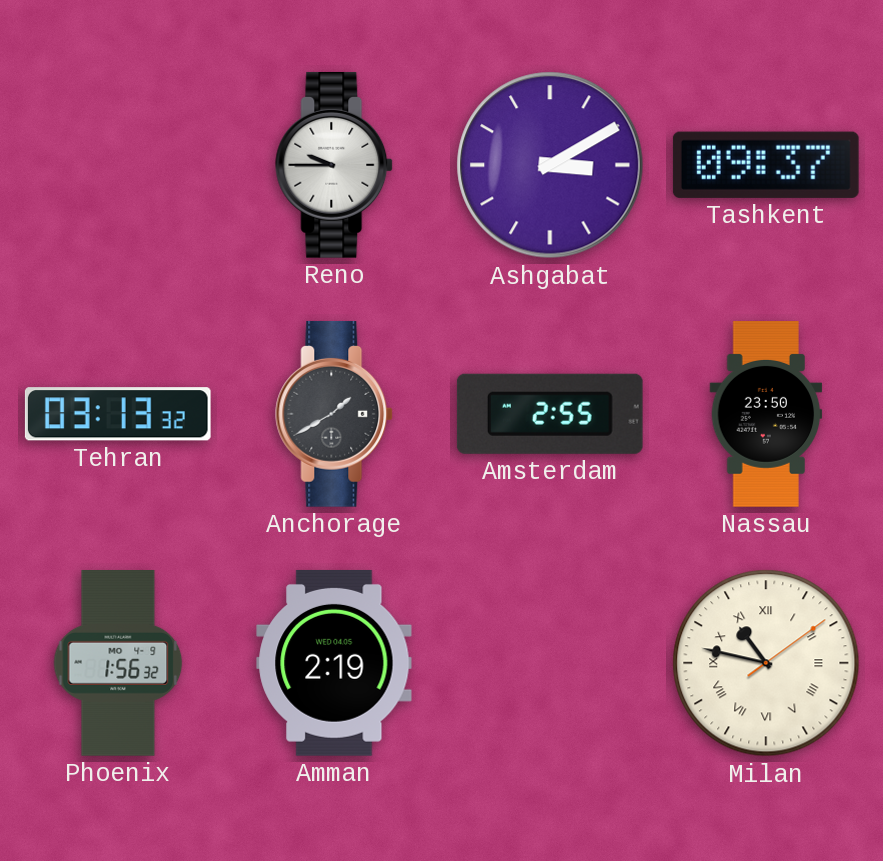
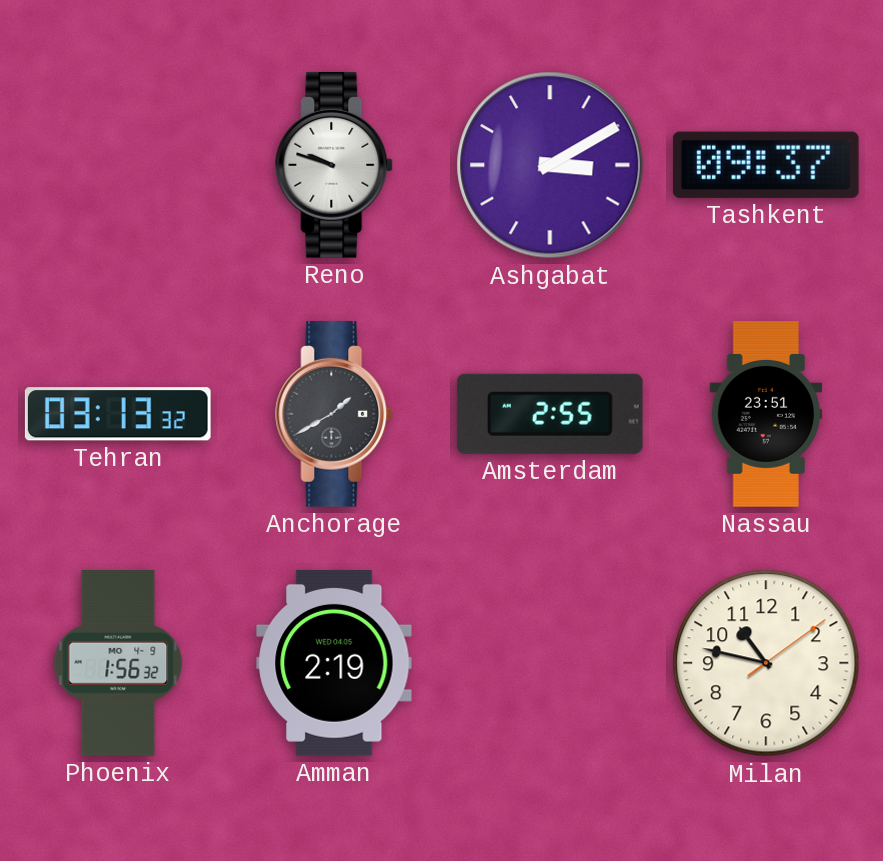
Reno: 9:45 -> 9:48 (335, 165)
Nassau: 23:50 -> 23:51 (766, 414)
Milan numerals: Roman -> Arabic (766, 663)
